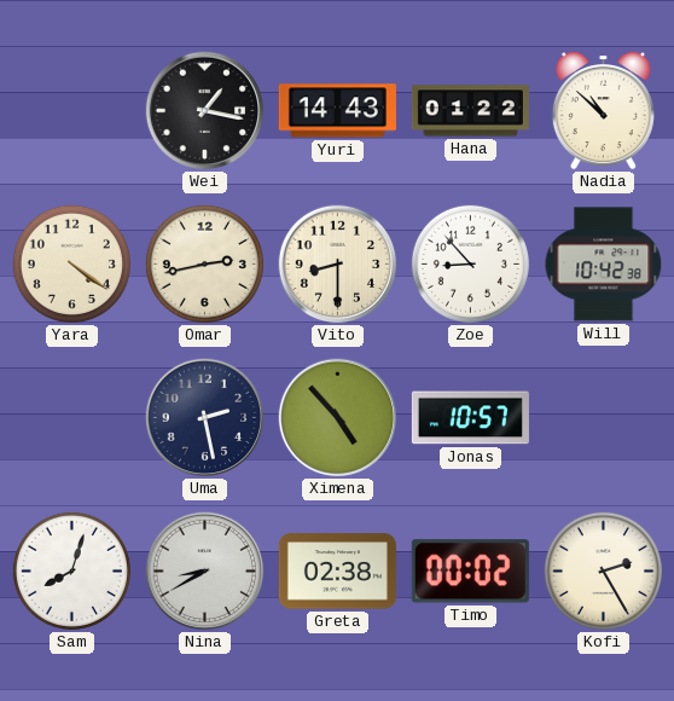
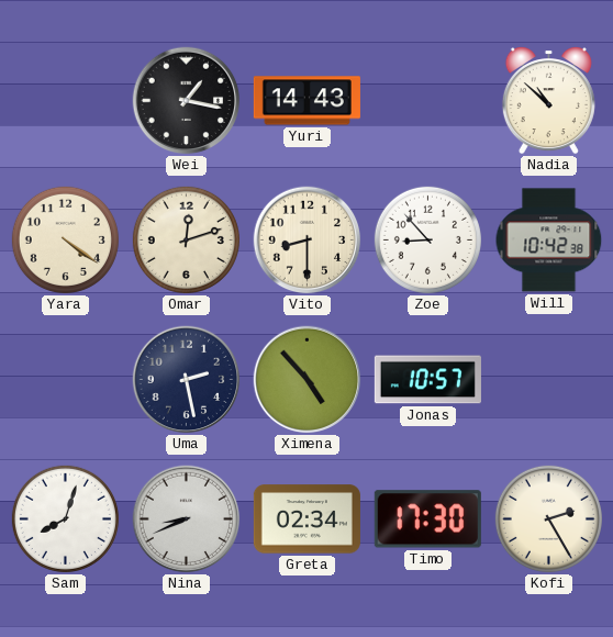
Hana: 01:22 -> none (470, 111)
Omar: 2:43 -> 12:12 (186, 239)
Nina: 8:40 -> 8:41 (187, 519)
Greta: 02:38 -> 02:34 (306, 519)
Timo: 00:02 -> 17:30 (427, 519)
